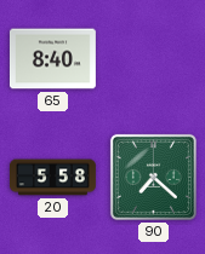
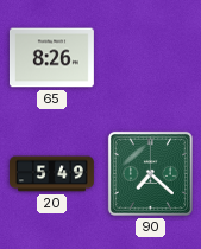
65: 8:40 -> 8:26 (51, 58)
20: 5:58 -> 5:49 (52, 174)
